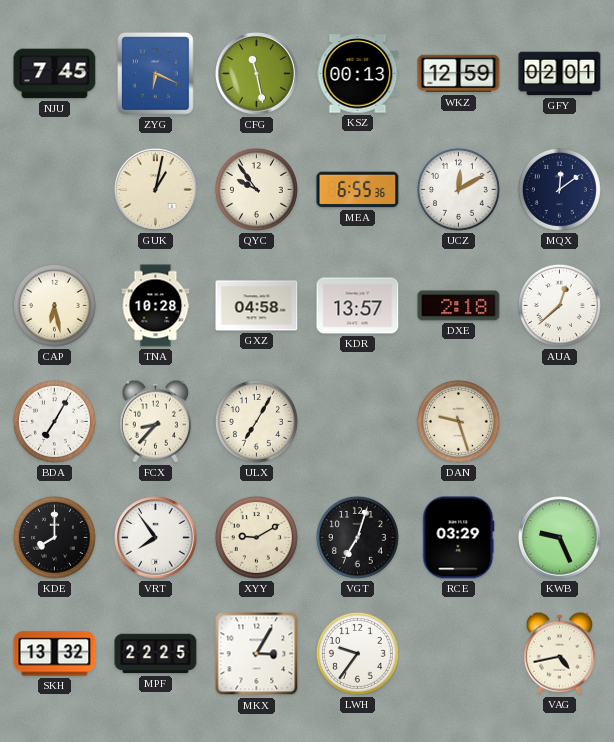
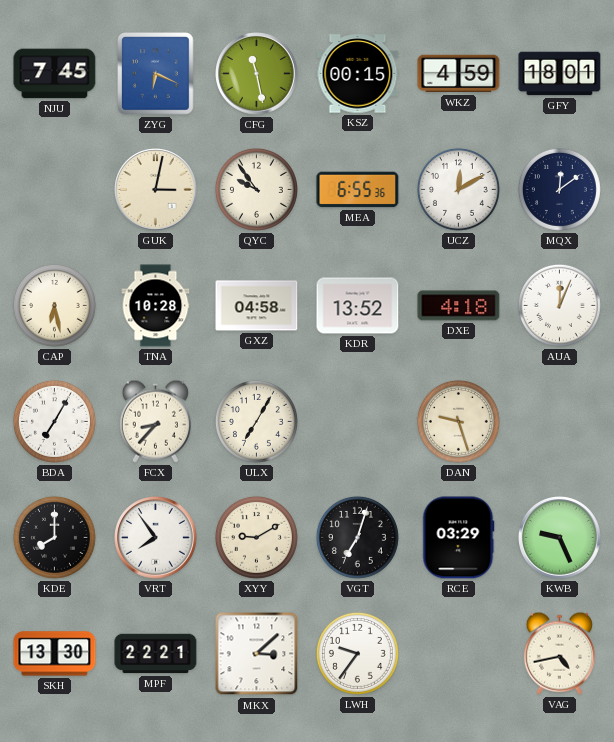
KSZ: 00:13 -> 00:15 (358, 74)
WKZ: 12:59 -> 4:59 (459, 74)
GFY: 02:01 -> 18:01 (560, 74)
GUK: 1:02 -> 3:02 (156, 190)
KDR: 13:57 -> 13:52 (358, 306)
DXE: 2:18 -> 4:18 (459, 306)
AUA: 12:38 -> 12:04 (559, 305)
SKH: 13:32 -> 13:30 (55, 654)
MPF: 22:25 -> 22:21 (156, 654)
MKX: 3:05 -> 3:08 (257, 654)
